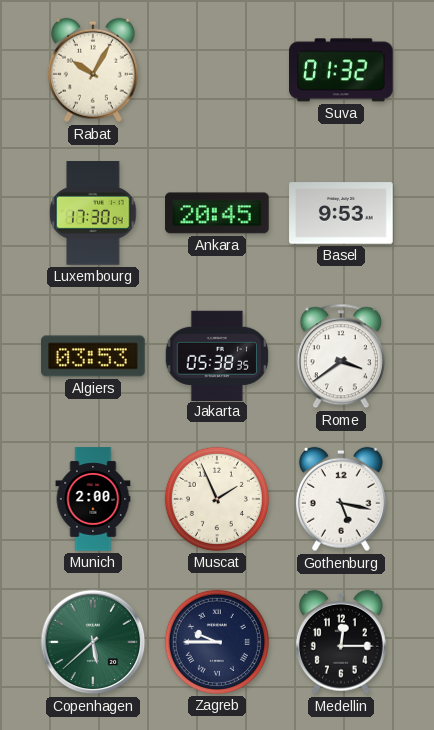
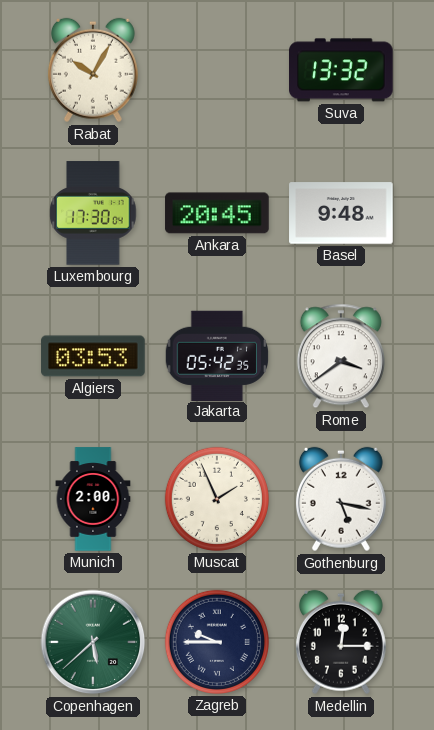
Suva: 01:32 -> 13:32 (342, 70)
Basel: 9:53 -> 9:48 (341, 213)
Jakarta: 05:38 -> 05:42 (216, 355)
